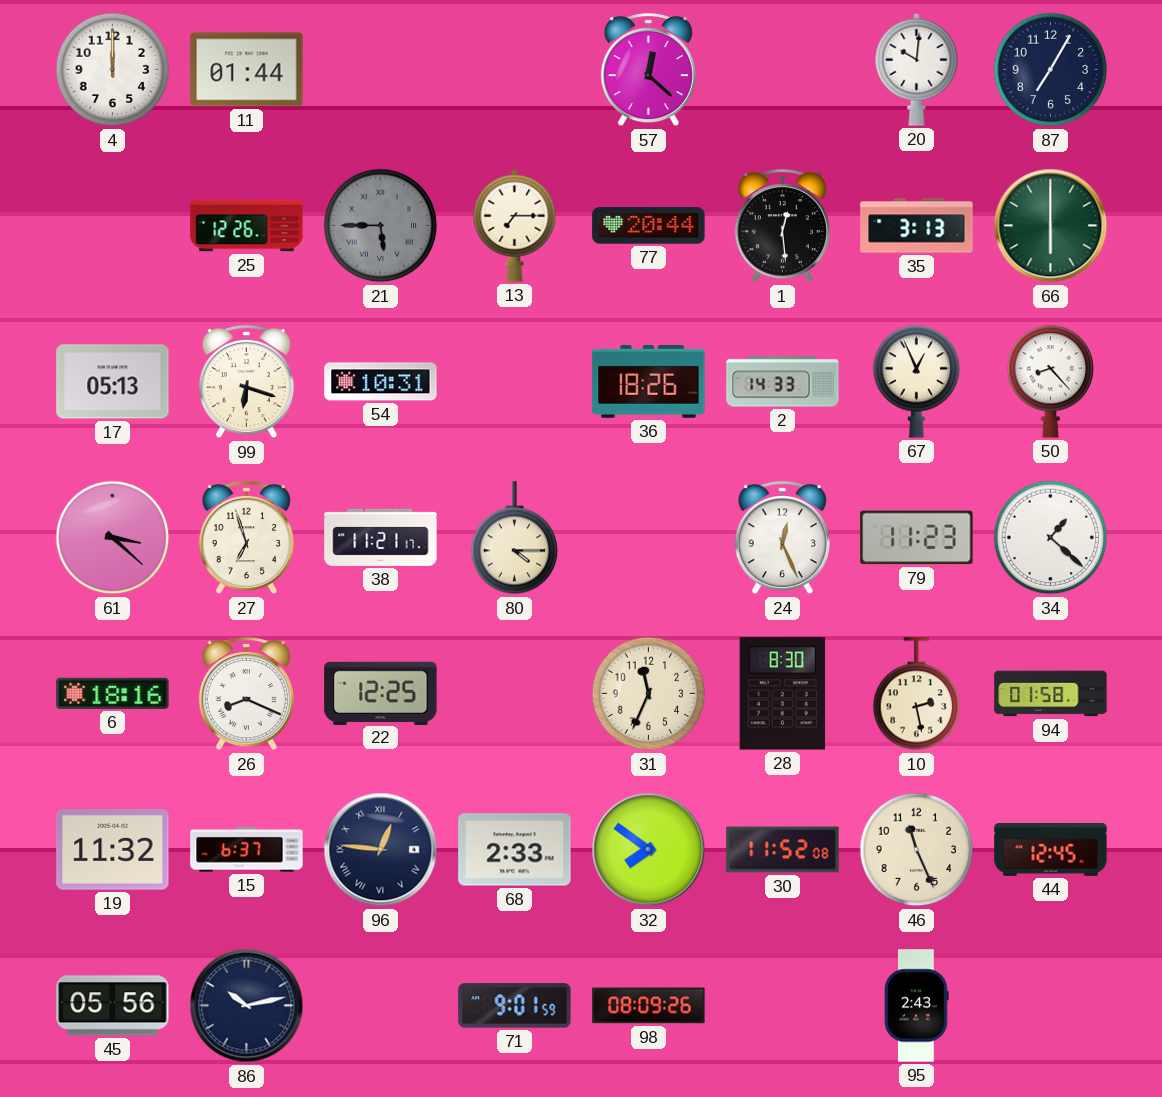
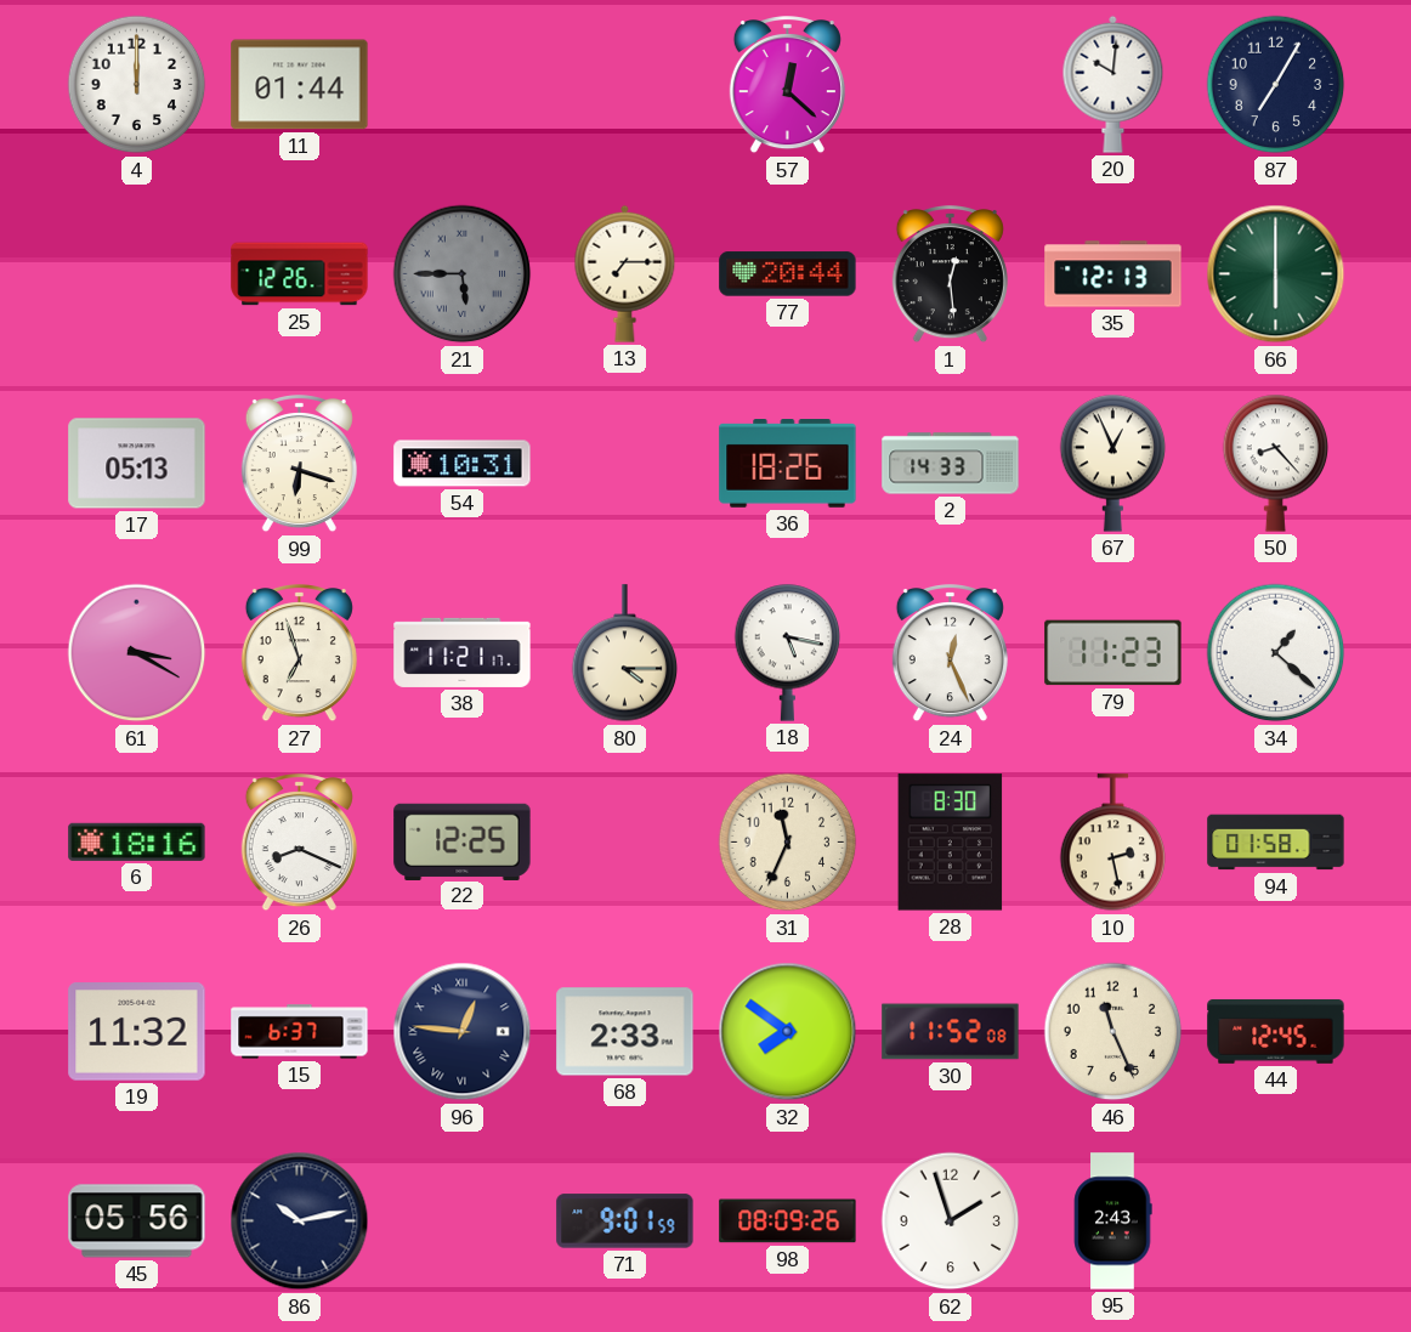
35: 3:13 -> 12:13 (1113, 274)
61: 3:22 -> 3:20 (137, 653)
18: none -> 5:17 (788, 652)
62: none -> 1:57 (951, 1222)
